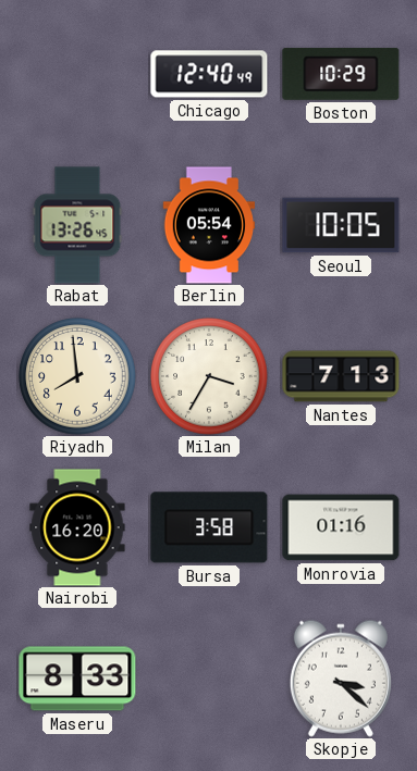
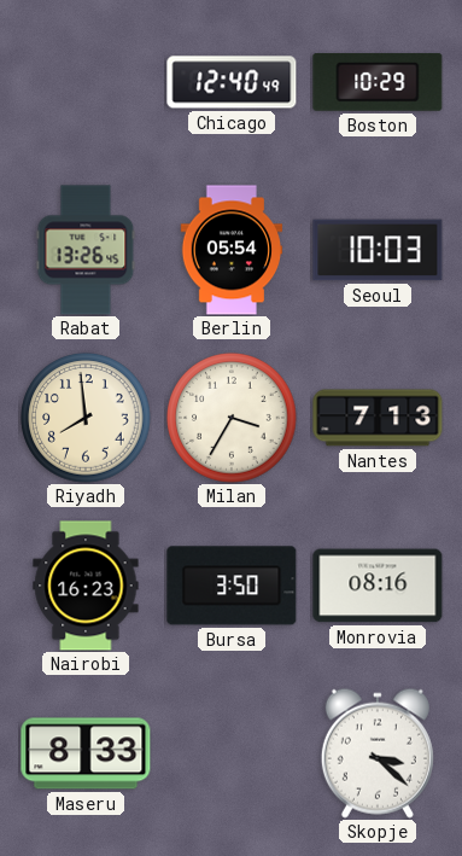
Seoul: 10:05 -> 10:03 (378, 250)
Nairobi: 16:20 -> 16:23 (86, 586)
Bursa: 3:58 -> 3:50 (232, 586)
Monrovia: 01:16 -> 08:16 (378, 586)
